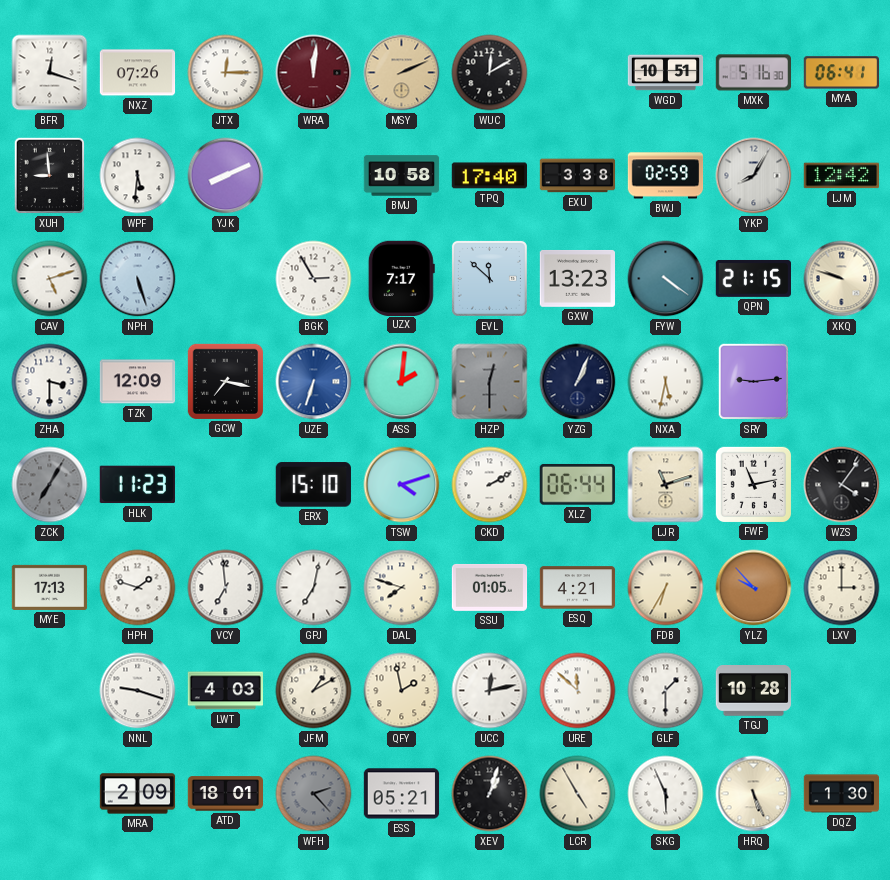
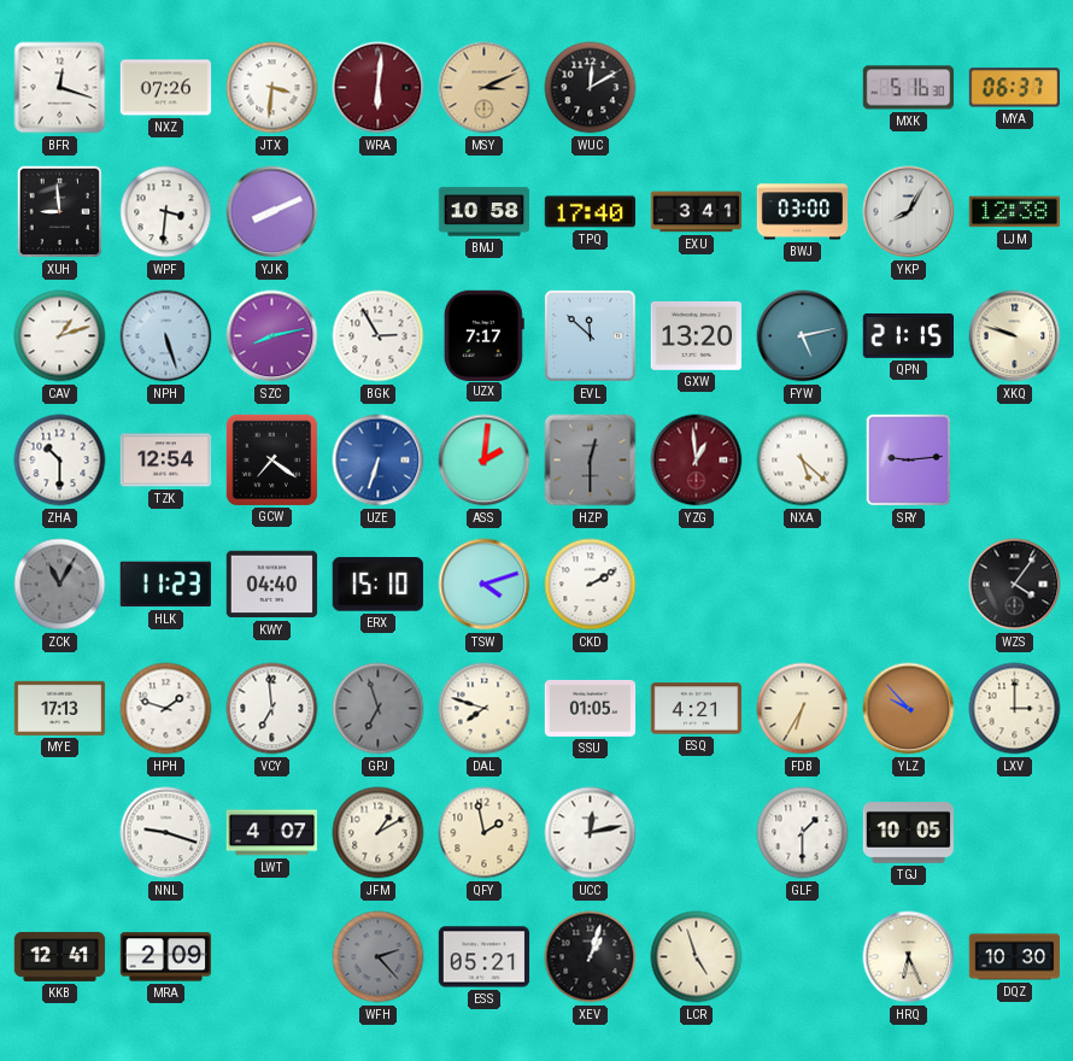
JTX: 12:15 -> 3:31 (272, 88)
WRA: 12:01 -> 6:01 (379, 88)
MSY: 2:11 -> 3:11 (485, 88)
WGD: 10:51 -> none (666, 73)
MYA: 06:41 -> 06:37 (1014, 88)
WPF: 5:31 -> 3:31 (166, 212)
EXU: 3:38 -> 3:41 (697, 212)
BWJ: 02:59 -> 03:00 (803, 212)
LJM: 12:42 -> 12:38 (1014, 212)
CAV: 5:12 -> 1:12 (60, 336)
SZC: none -> 8:13 (272, 336)
GXW: 13:23 -> 13:20 (697, 335)
FYW: 4:21 -> 5:13 (803, 336)
ZHA: 3:30 -> 10:30 (60, 461)
TZK: 12:09 -> 12:54 (166, 461)
GCW: 7:17 -> 7:21 (271, 459)
YZG: 1:04 -> 12:59 (697, 461)
YZG dial: navy -> burgundy (697, 461)
NXA: 5:32 -> 5:22 (803, 461)
ZCK: 7:05 -> 11:05 (60, 585)
KWY: none -> 04:40 (272, 585)
XLZ: 06:44 -> none (577, 484)
LJR: 11:12 -> none (666, 485)
FWF: 11:13 -> none (753, 484)
GPJ: 7:02 -> 6:57 (379, 709)
GPJ dial: white -> grey (379, 709)
LWT: 4:03 -> 4:07 (272, 833)
URE: 11:52 -> none (578, 691)
TGJ: 10:28 -> 10:05 (908, 833)
KKB: none -> 12:41 (60, 956)
ATD: 18:01 -> none (226, 794)
LCR: 4:55 -> 4:57 (697, 957)
SKG: 5:56 -> none (666, 794)
HRQ: 5:26 -> 6:26 (909, 957)
DQZ: 1:30 -> 10:30 (1015, 957)
